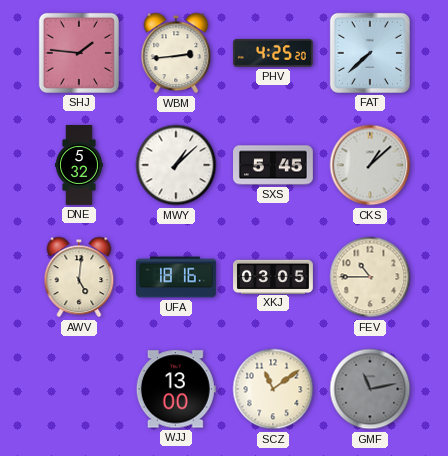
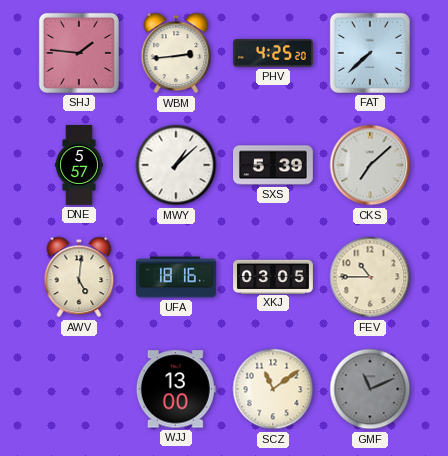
DNE: 5:32 -> 5:57 (79, 165)
SXS: 5:45 -> 5:39 (274, 165)
CKS: 1:08 -> 7:08 (370, 165)
GMF: 11:13 -> 11:11 (370, 389)
